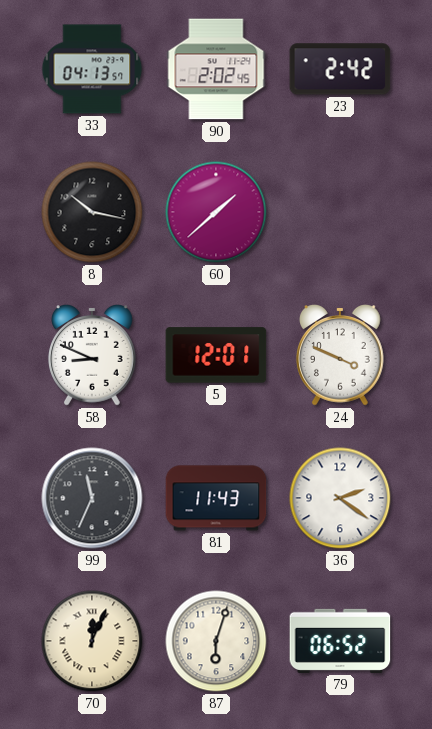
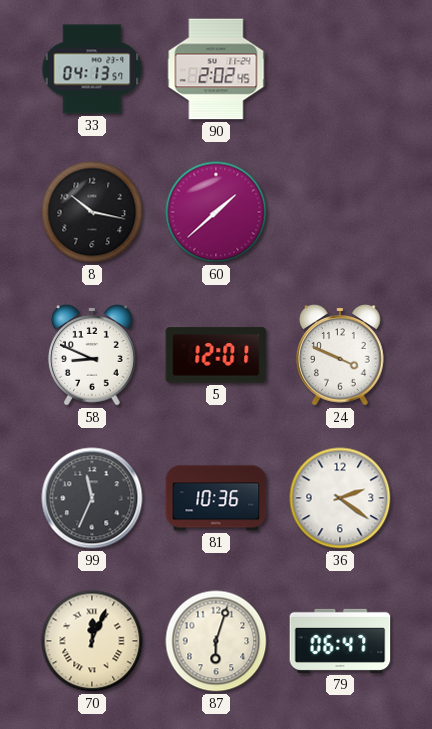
23: 2:42 -> none (340, 69)
81: 11:43 -> 10:36 (216, 498)
79: 06:52 -> 06:47 (340, 641)
